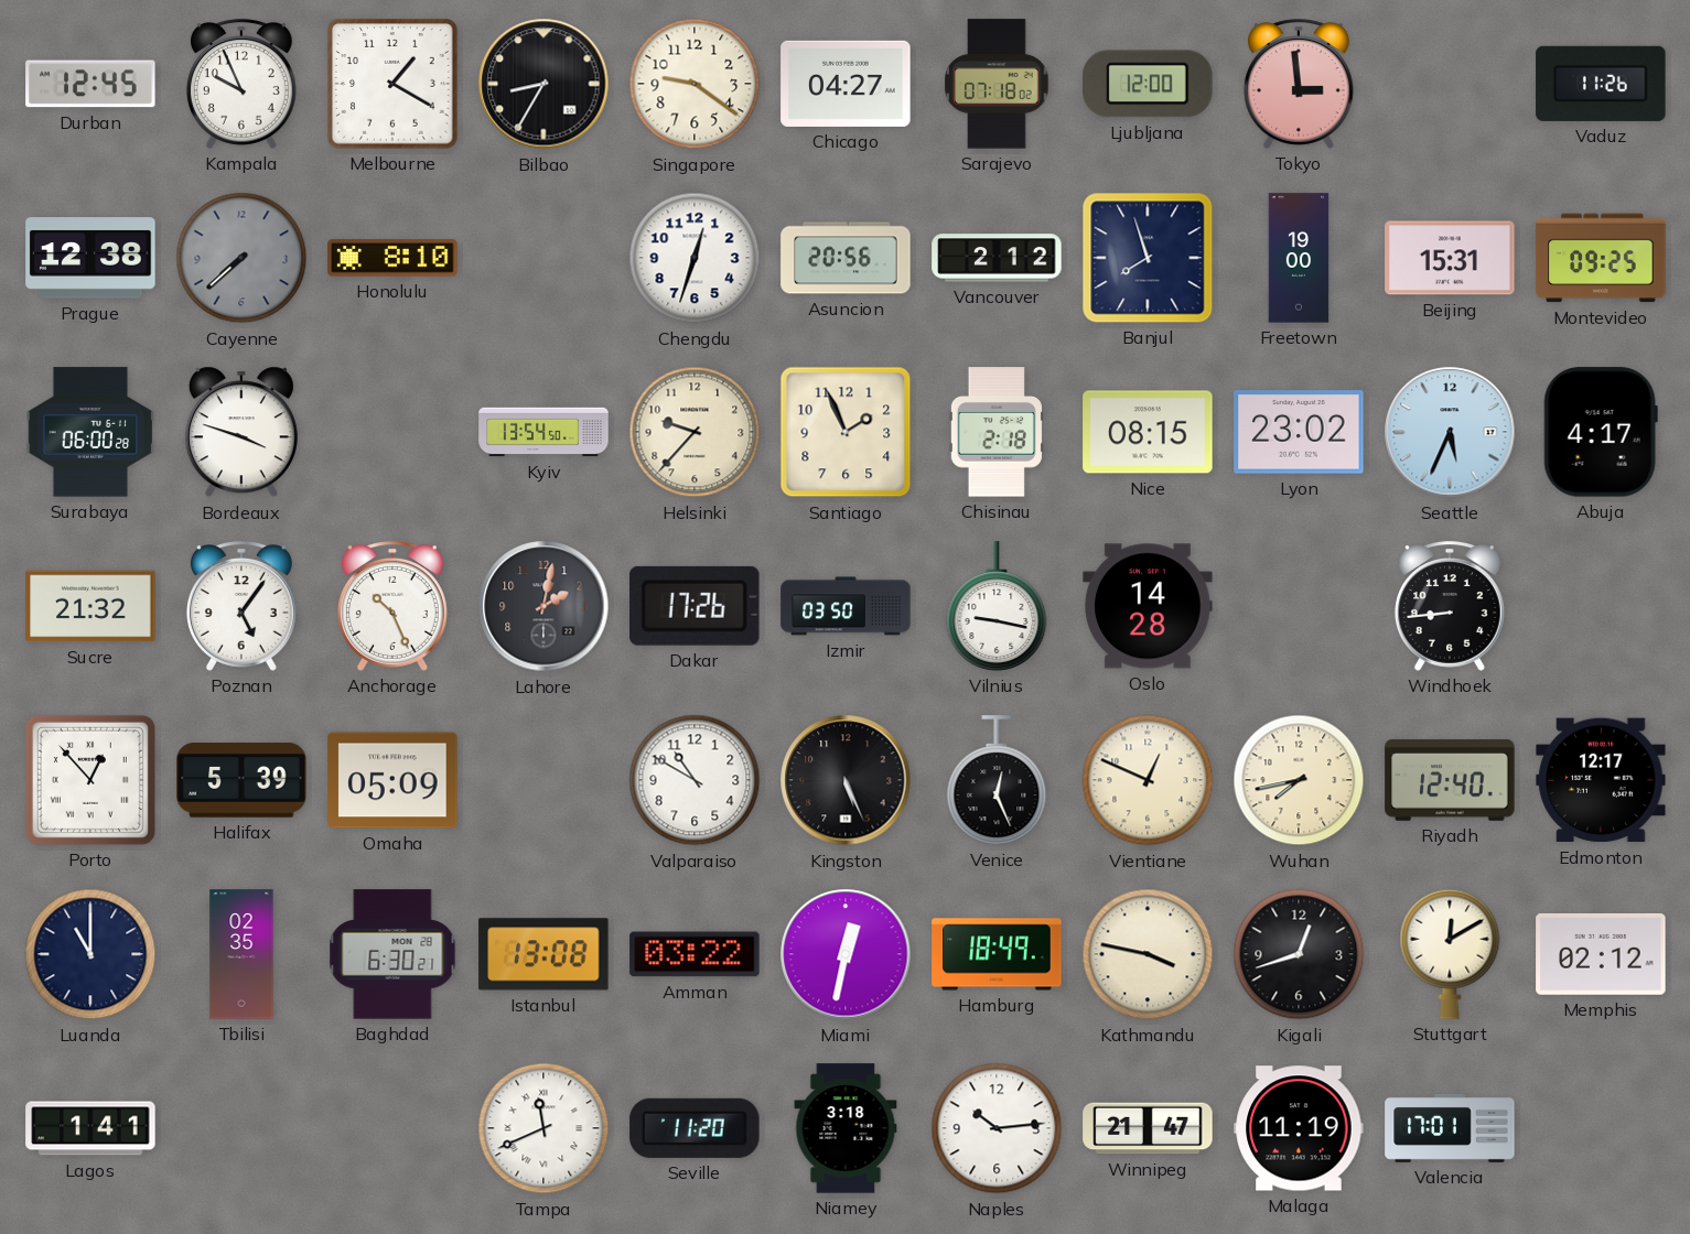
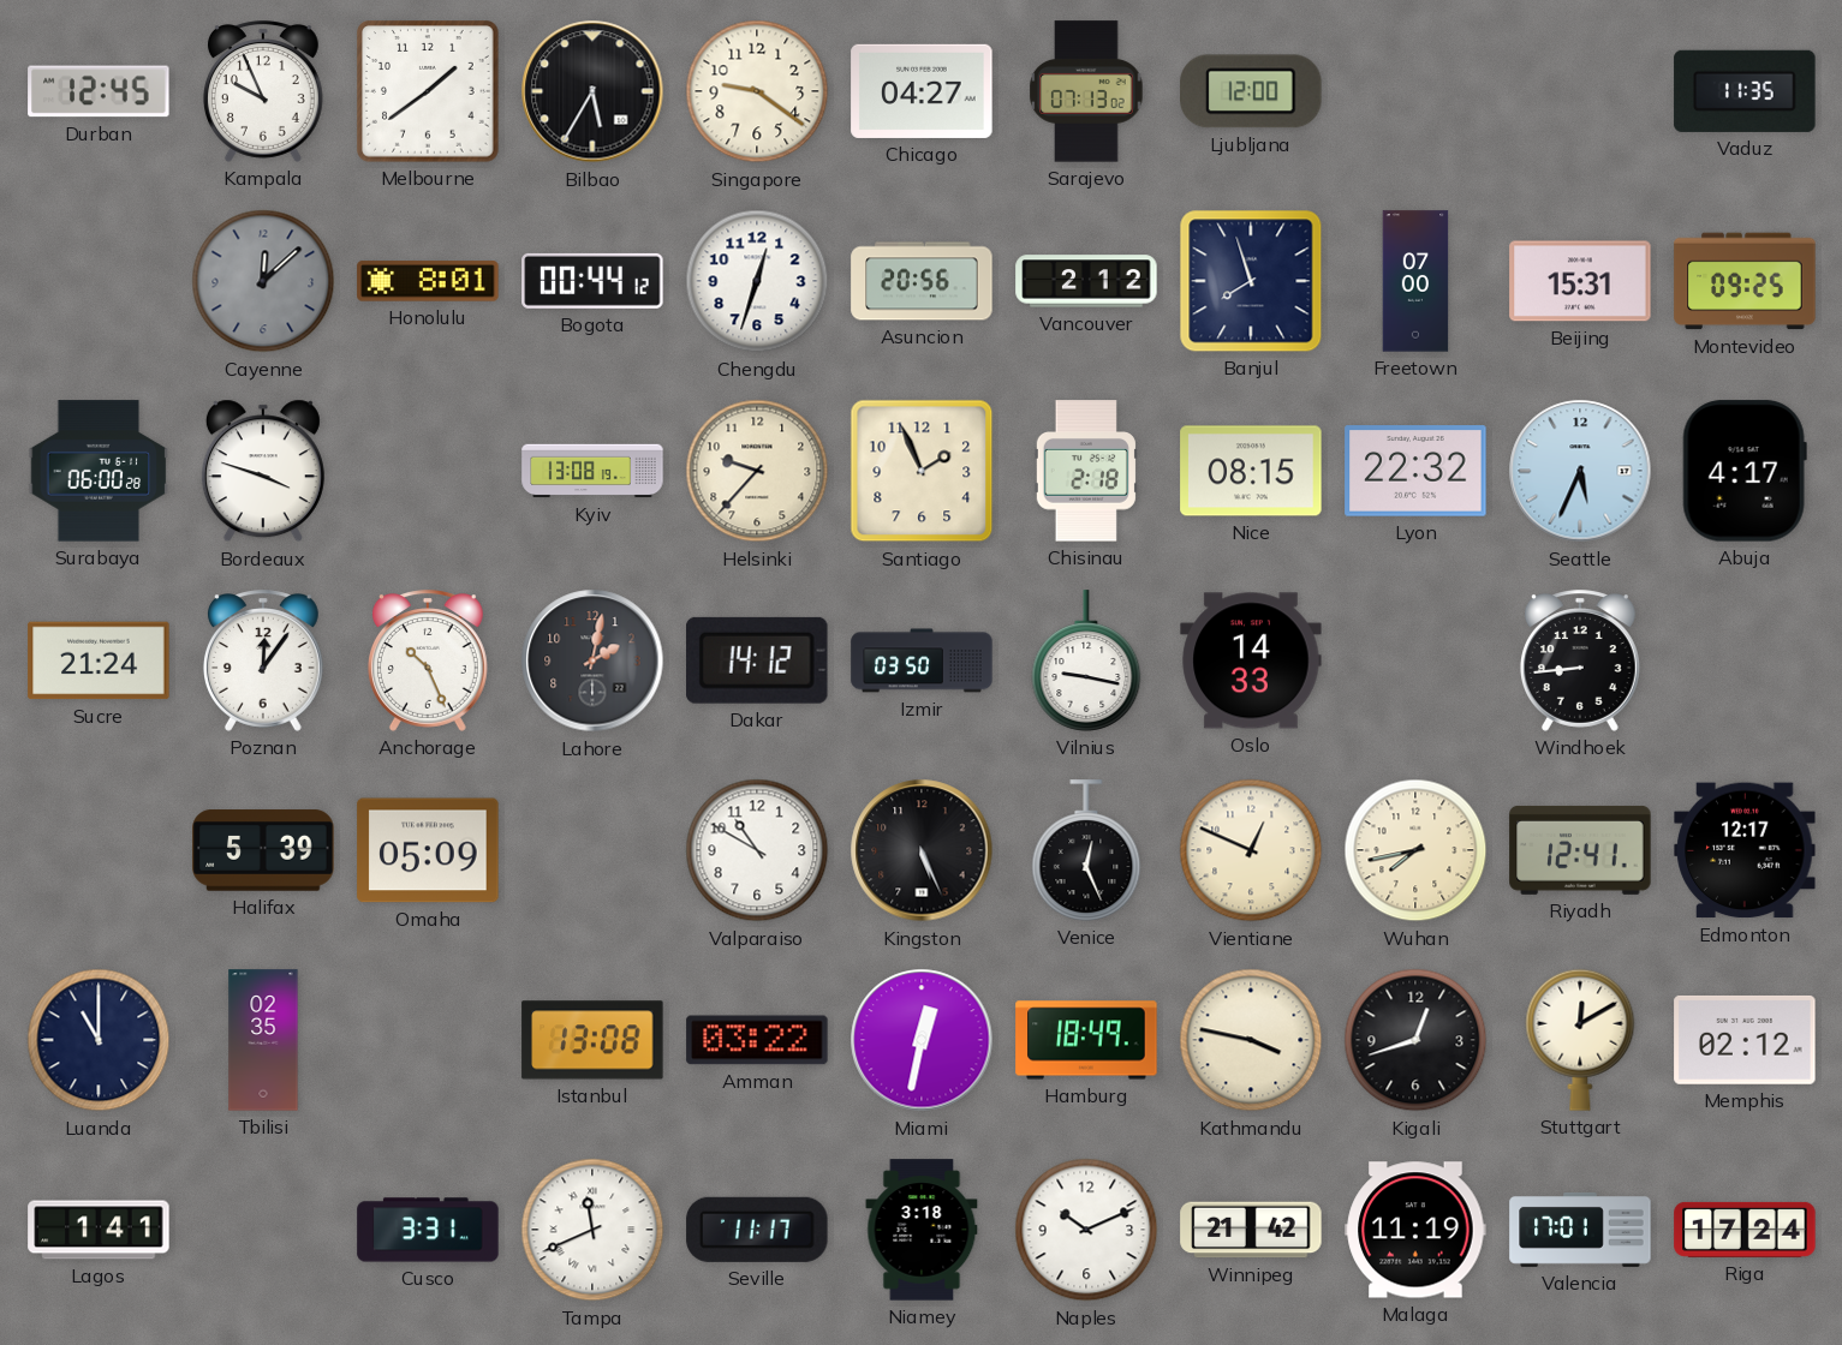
Melbourne: 1:20 -> 1:39 (428, 91)
Bilbao: 8:35 -> 5:35 (592, 91)
Sarajevo: 07:18 -> 07:13 (1086, 91)
Tokyo: 2:59 -> none (1299, 84)
Vaduz: 11:26 -> 11:35 (1745, 91)
Prague: 12:38 -> none (90, 258)
Cayenne: 7:38 -> 12:08 (263, 281)
Honolulu: 8:10 -> 8:01 (428, 281)
Bogota: none -> 00:44 (592, 281)
Freetown: 19:00 -> 07:00 (1415, 281)
Kyiv: 13:54 -> 13:08 (592, 471)
Lyon: 23:02 -> 22:32 (1415, 471)
Sucre: 21:32 -> 21:24 (99, 660)
Poznan: 5:06 -> 12:06 (263, 660)
Dakar: 17:26 -> 14:12 (758, 660)
Oslo: 14:28 -> 14:33 (1251, 660)
Porto: 12:53 -> none (90, 780)
Riyadh: 12:40 -> 12:41 (1580, 850)
Baghdad: 6:30 -> none (392, 954)
Cusco: none -> 3:31 (428, 1230)
Seville: 11:20 -> 11:17 (757, 1230)
Naples: 10:14 -> 10:11 (1086, 1230)
Winnipeg: 21:47 -> 21:42 (1251, 1230)
Riga: none -> 17:24 (1745, 1230)
